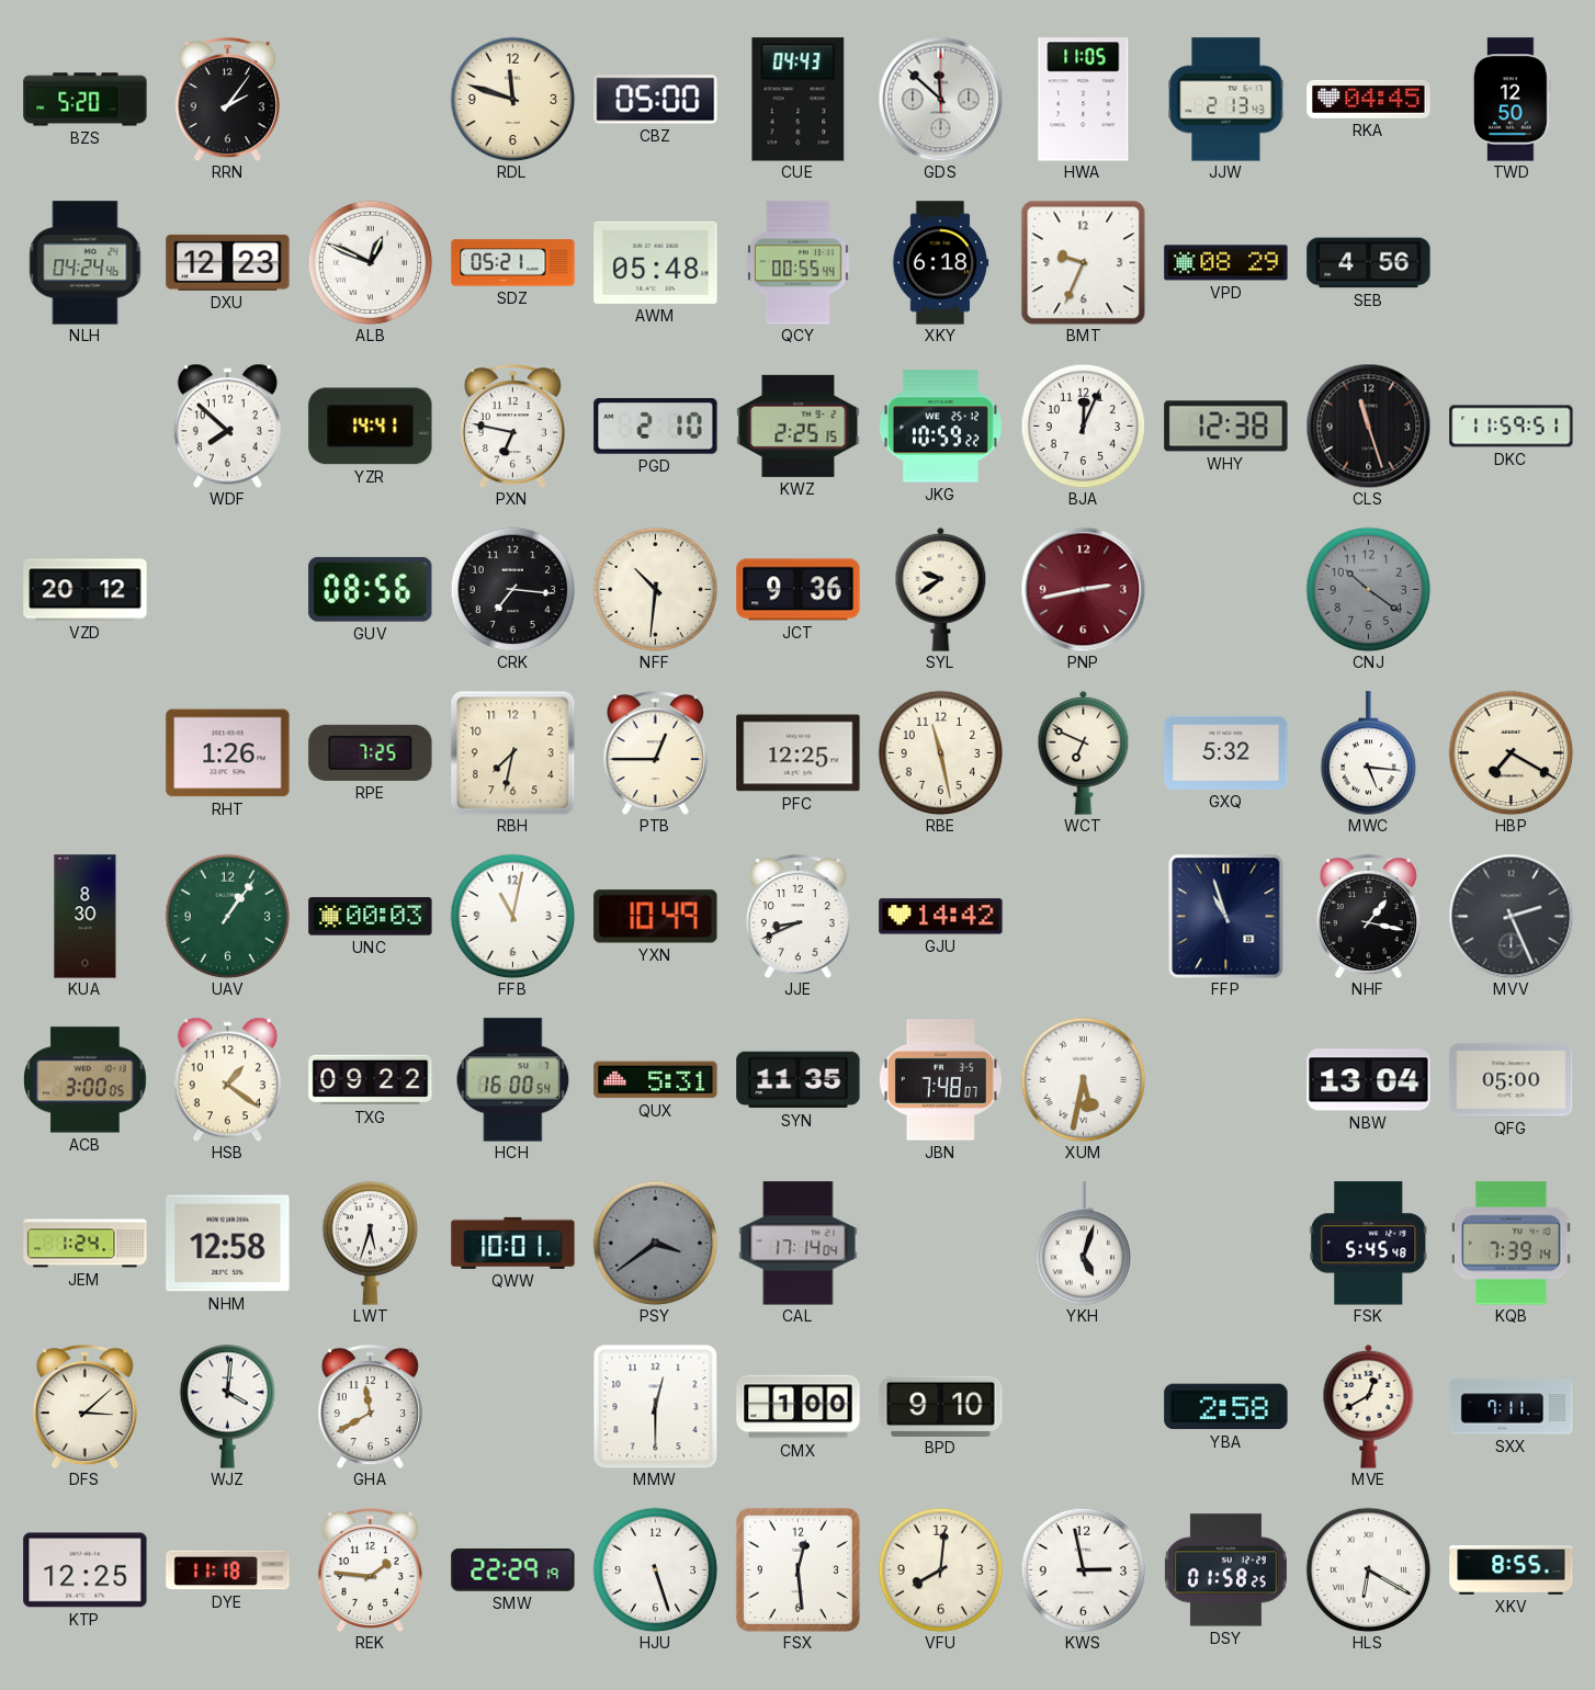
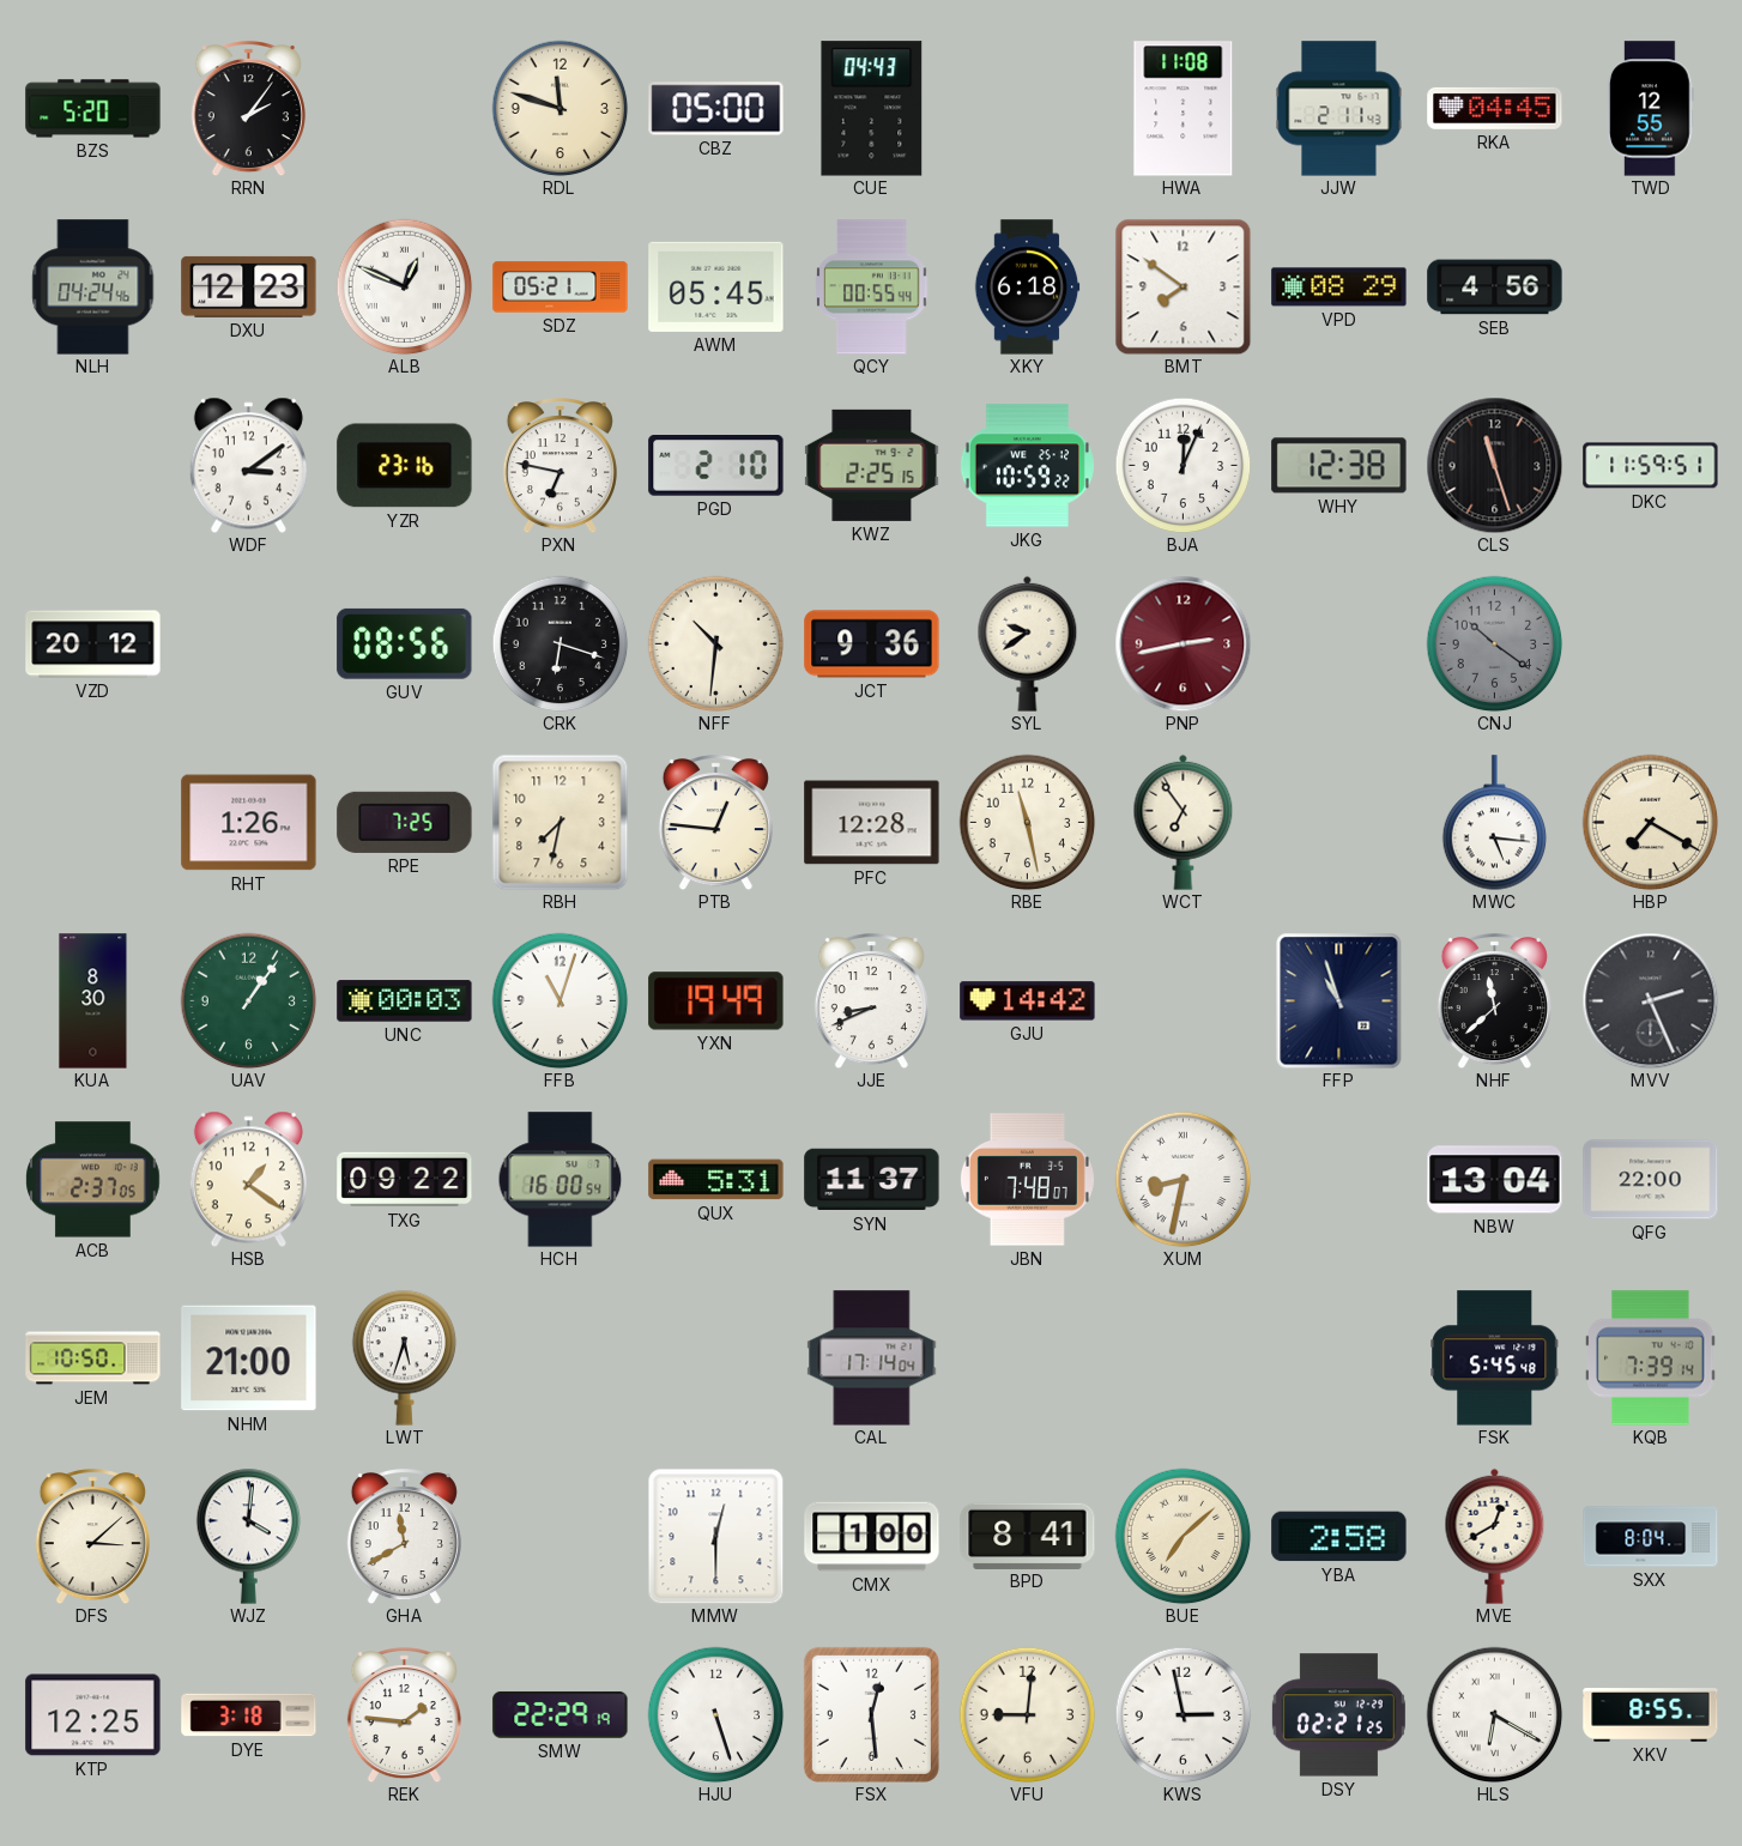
GDS: 11:52 -> none (940, 99)
HWA: 11:05 -> 11:08 (1184, 109)
JJW: 2:13 -> 2:11 (1339, 109)
TWD: 12:50 -> 12:55 (1651, 109)
AWM: 05:48 -> 05:45 (716, 286)
BMT: 9:34 -> 7:51 (1182, 286)
WDF: 7:52 -> 3:09 (248, 465)
YZR: 14:41 -> 23:16 (405, 466)
CRK: 7:16 -> 6:18 (560, 643)
PTB: 12:45 -> 12:46 (715, 823)
PFC: 12:25 -> 12:28 (872, 823)
WCT: 6:49 -> 6:54 (1184, 822)
GXQ: 5:32 -> none (1226, 752)
FFB: 11:02 -> 11:03 (560, 1000)
YXN: 10:49 -> 19:49 (716, 1001)
NHF: 1:17 -> 11:38 (1494, 1001)
ACB: 3:00 -> 2:37 (93, 1180)
SYN: 11:35 -> 11:37 (872, 1180)
XUM: 5:32 -> 8:32 (1182, 1179)
QFG: 05:00 -> 22:00 (1651, 1180)
JEM: 1:24 -> 10:50 (93, 1358)
NHM: 12:58 -> 21:00 (249, 1358)
QWW: 10:01 -> none (513, 1243)
PSY: 3:39 -> none (655, 1243)
YKH: 5:03 -> none (1084, 1244)
BPD: 9:10 -> 8:41 (1028, 1536)
BUE: none -> 7:08 (1182, 1536)
SXX: 7:11 -> 8:04 (1651, 1537)
DYE: 11:18 -> 3:18 (249, 1715)
VFU: 8:01 -> 9:01 (1027, 1714)
DSY: 01:58 -> 02:21 (1338, 1715)
